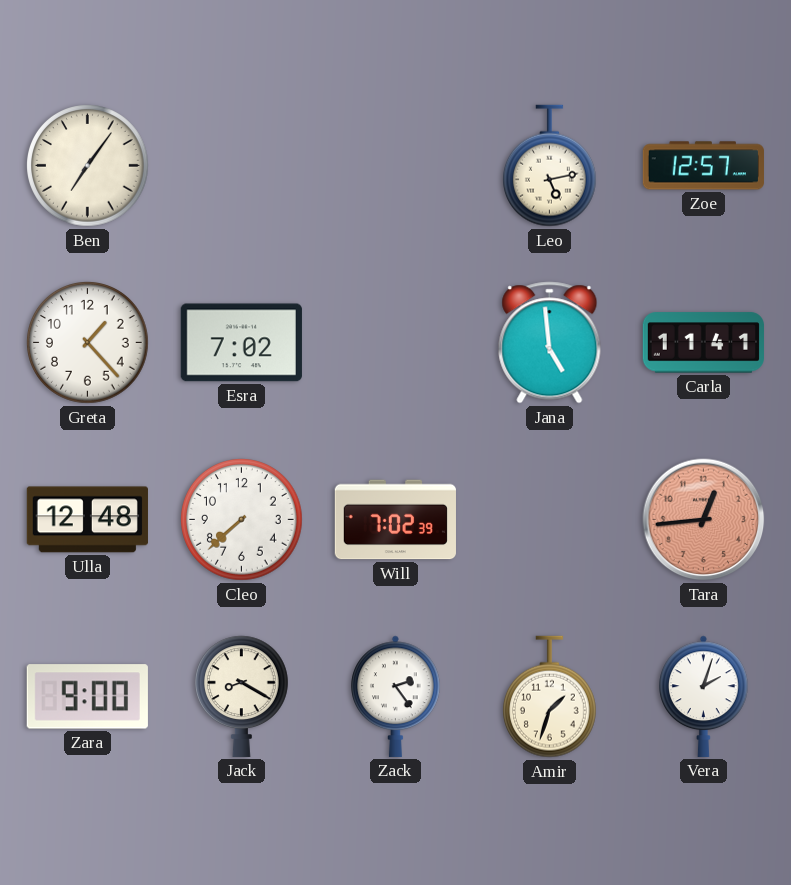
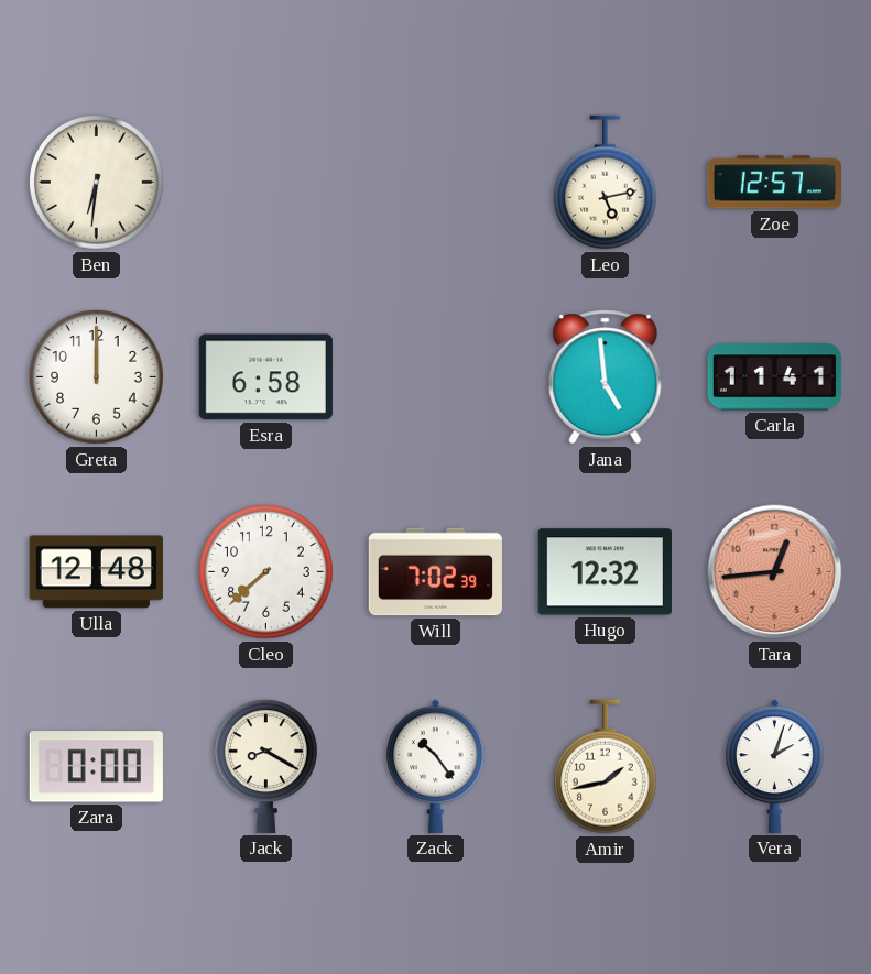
Ben: 7:06 -> 6:31 (97, 183)
Greta: 1:23 -> 12:00 (97, 377)
Esra: 7:02 -> 6:58 (265, 377)
Hugo: none -> 12:32 (605, 572)
Zara: 9:00 -> 0:00 (96, 767)
Zack: 2:24 -> 10:24 (436, 766)
Amir: 1:33 -> 1:43 (605, 767)
